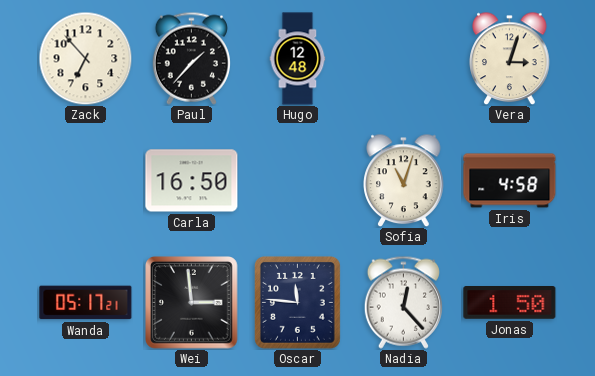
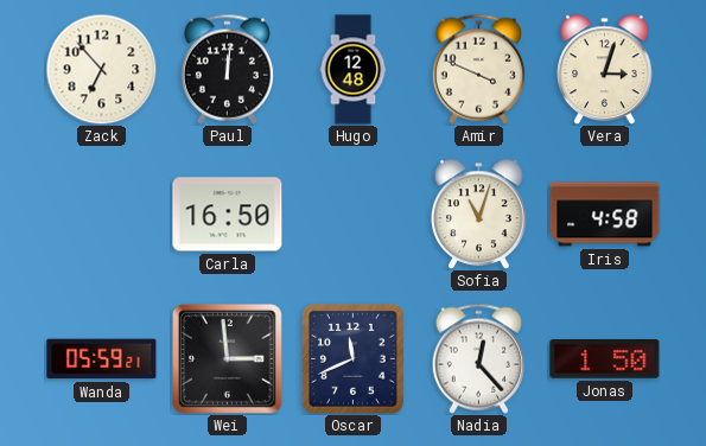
Paul: 1:37 -> 12:01 (227, 69)
Amir: none -> 3:49 (478, 69)
Wanda: 05:17 -> 05:59 (102, 359)
Oscar: 11:46 -> 11:41 (354, 359)
